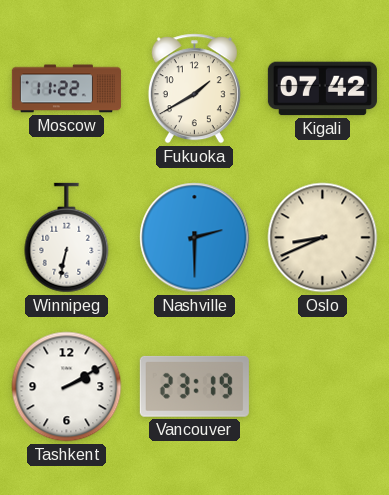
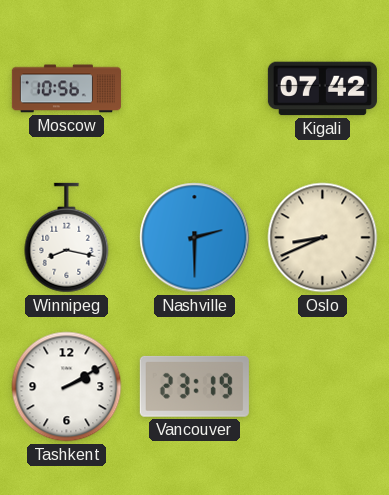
Moscow: 11:22 -> 10:56 (66, 89)
Fukuoka: 1:40 -> none (194, 89)
Winnipeg: 6:32 -> 8:17 (67, 238)
